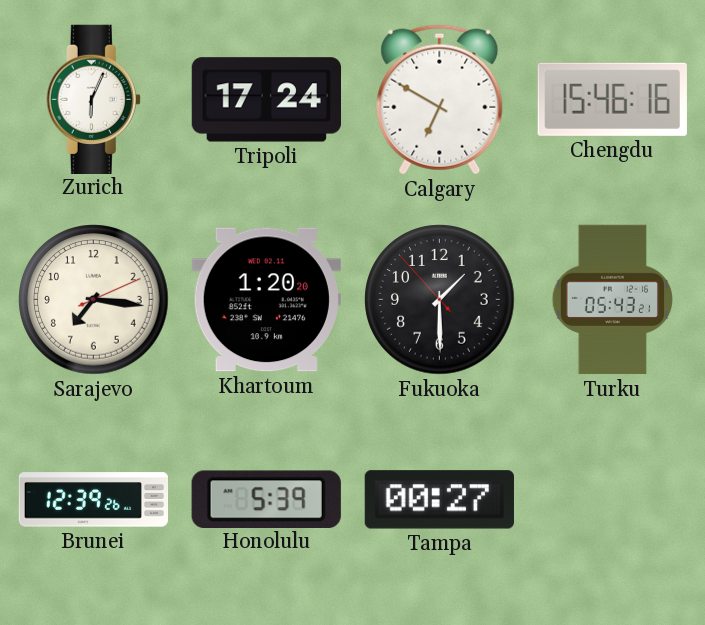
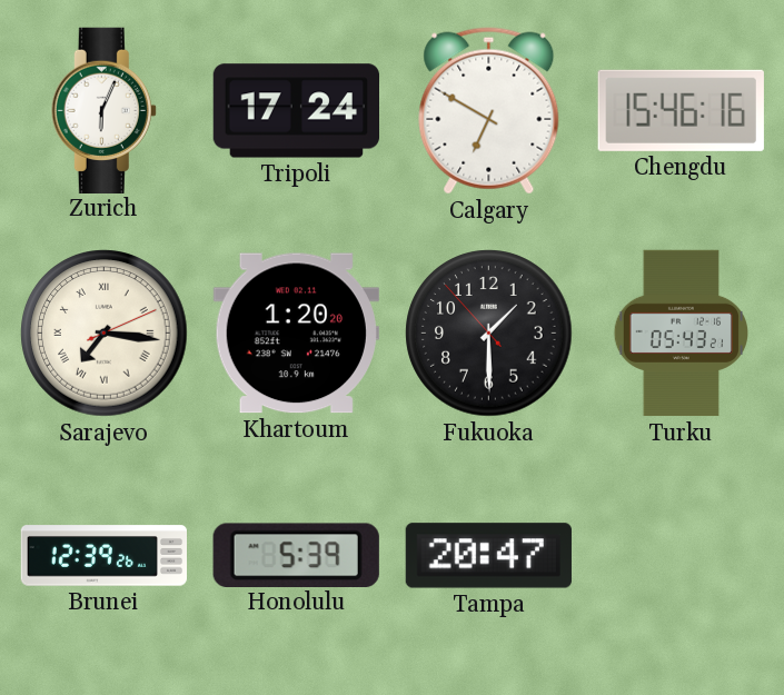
Sarajevo numerals: Arabic -> Roman (105, 334)
Tampa: 00:27 -> 20:47 (488, 556)
